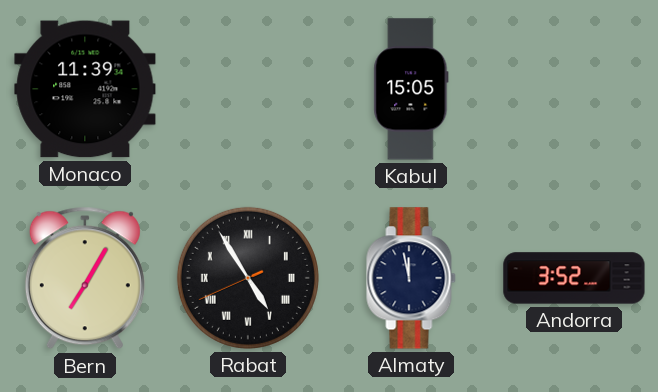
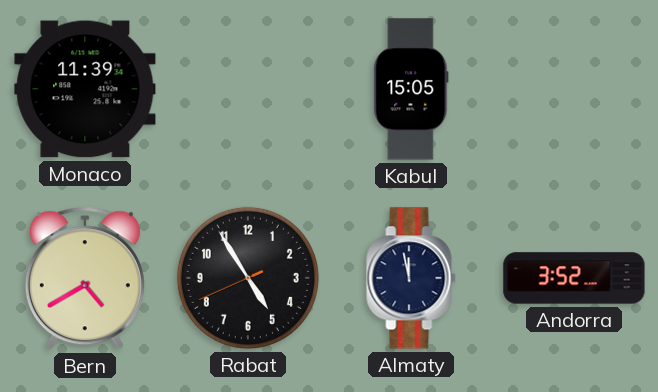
Bern: 7:05 -> 4:40 (85, 278)
Rabat numerals: Roman -> Arabic (248, 278)
